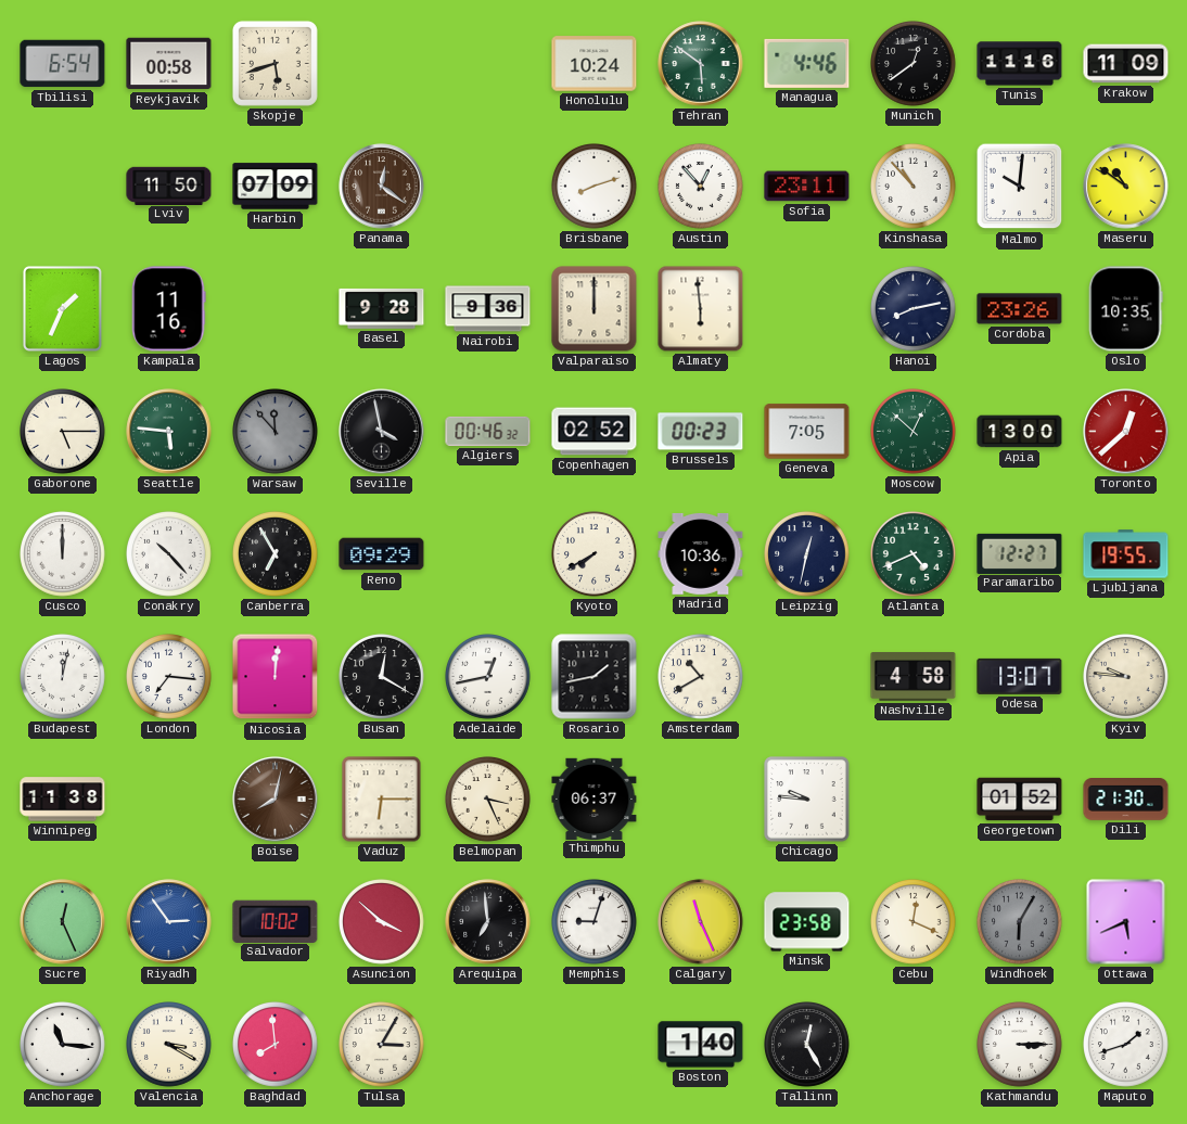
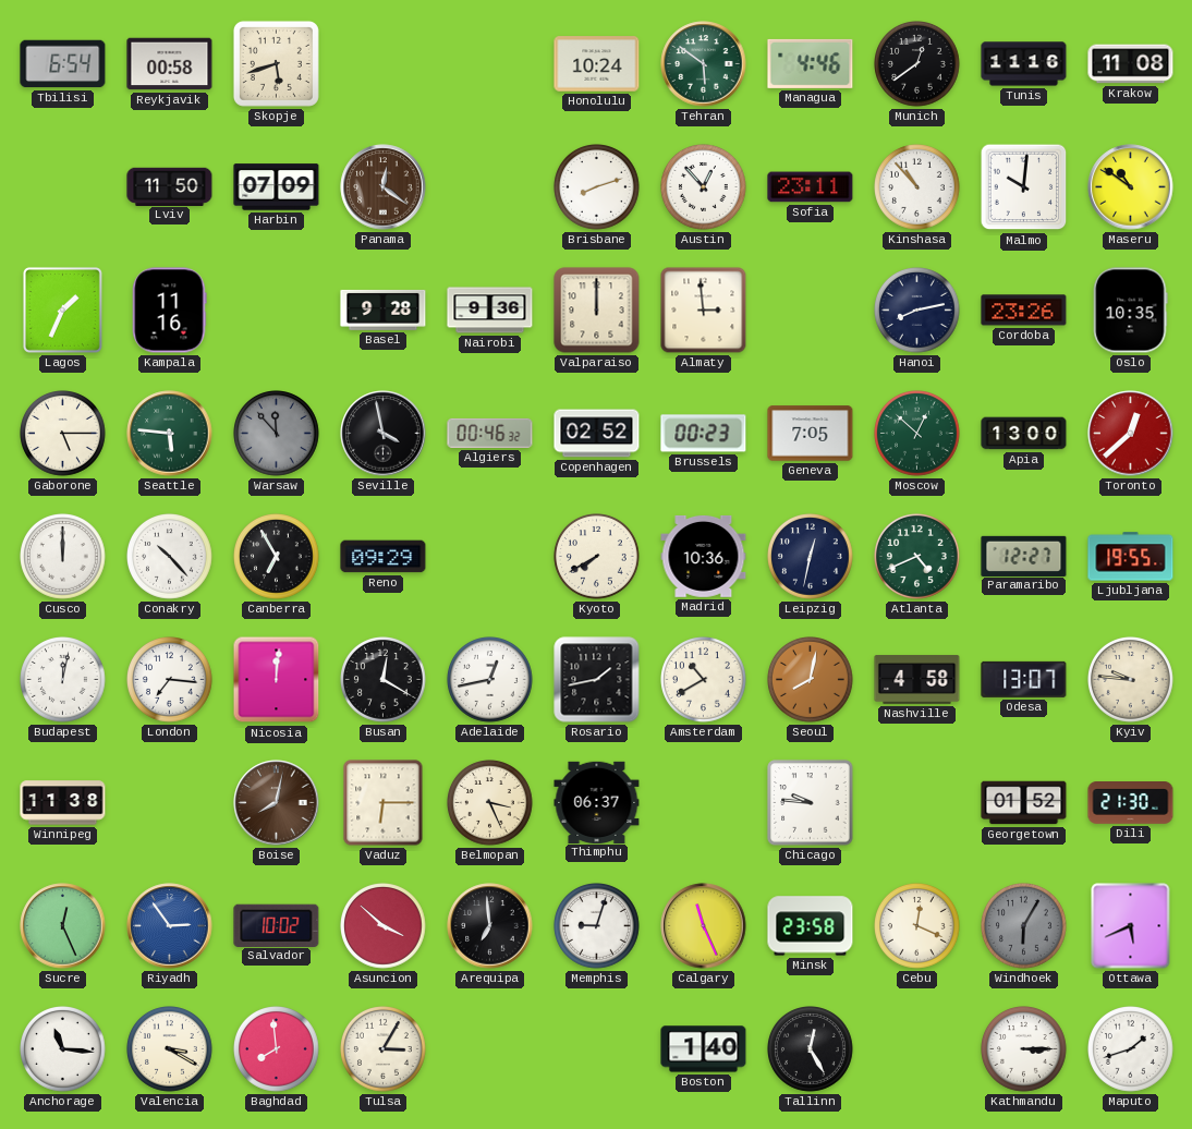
Krakow: 11:09 -> 11:08 (1131, 64)
Almaty: 5:59 -> 2:59 (704, 311)
Seoul: none -> 8:02 (811, 680)
